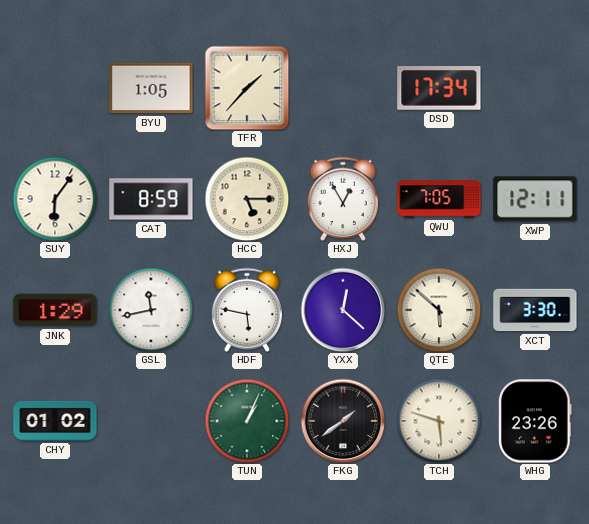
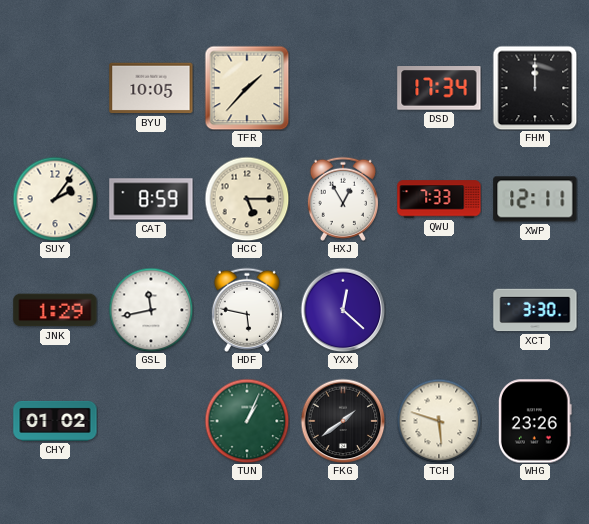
BYU: 1:05 -> 10:05 (151, 88)
FHM: none -> 12:00 (535, 88)
SUY: 6:06 -> 2:06 (55, 199)
QWU: 7:05 -> 7:33 (439, 199)
QTE: 5:52 -> none (439, 310)
